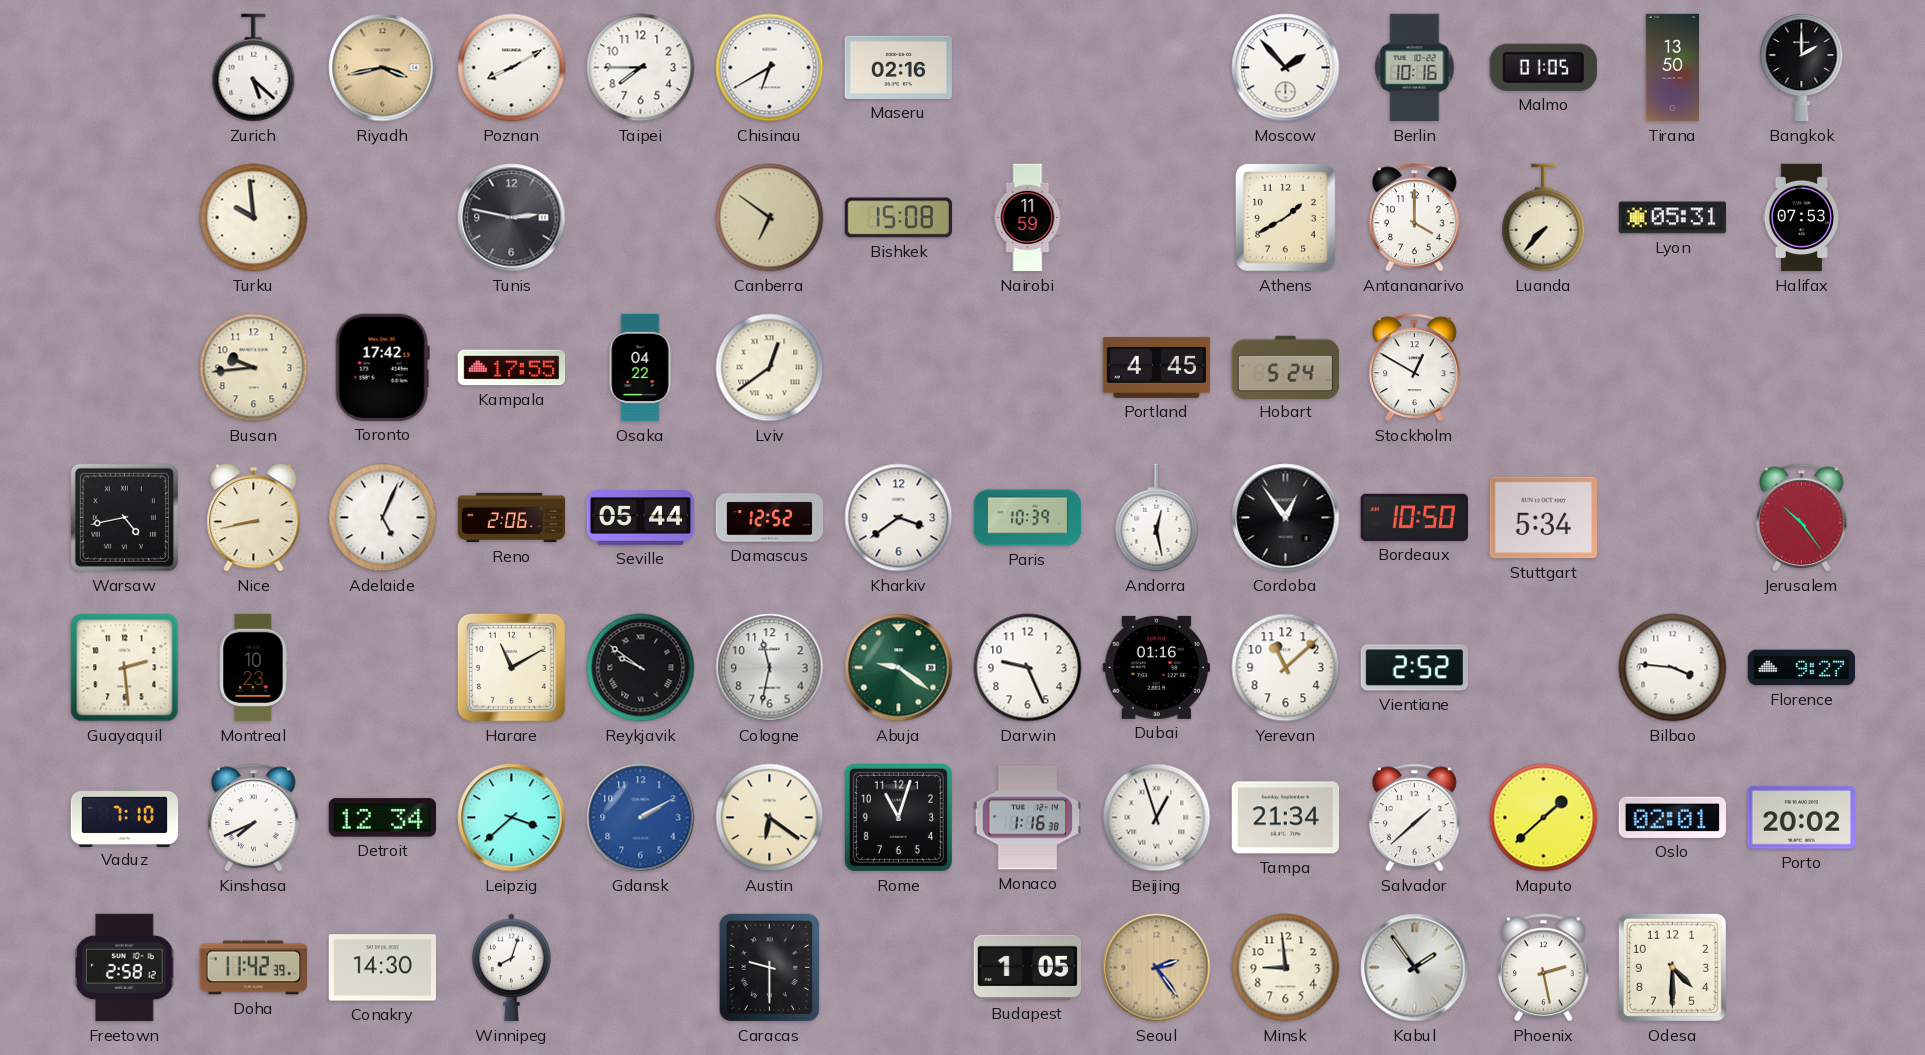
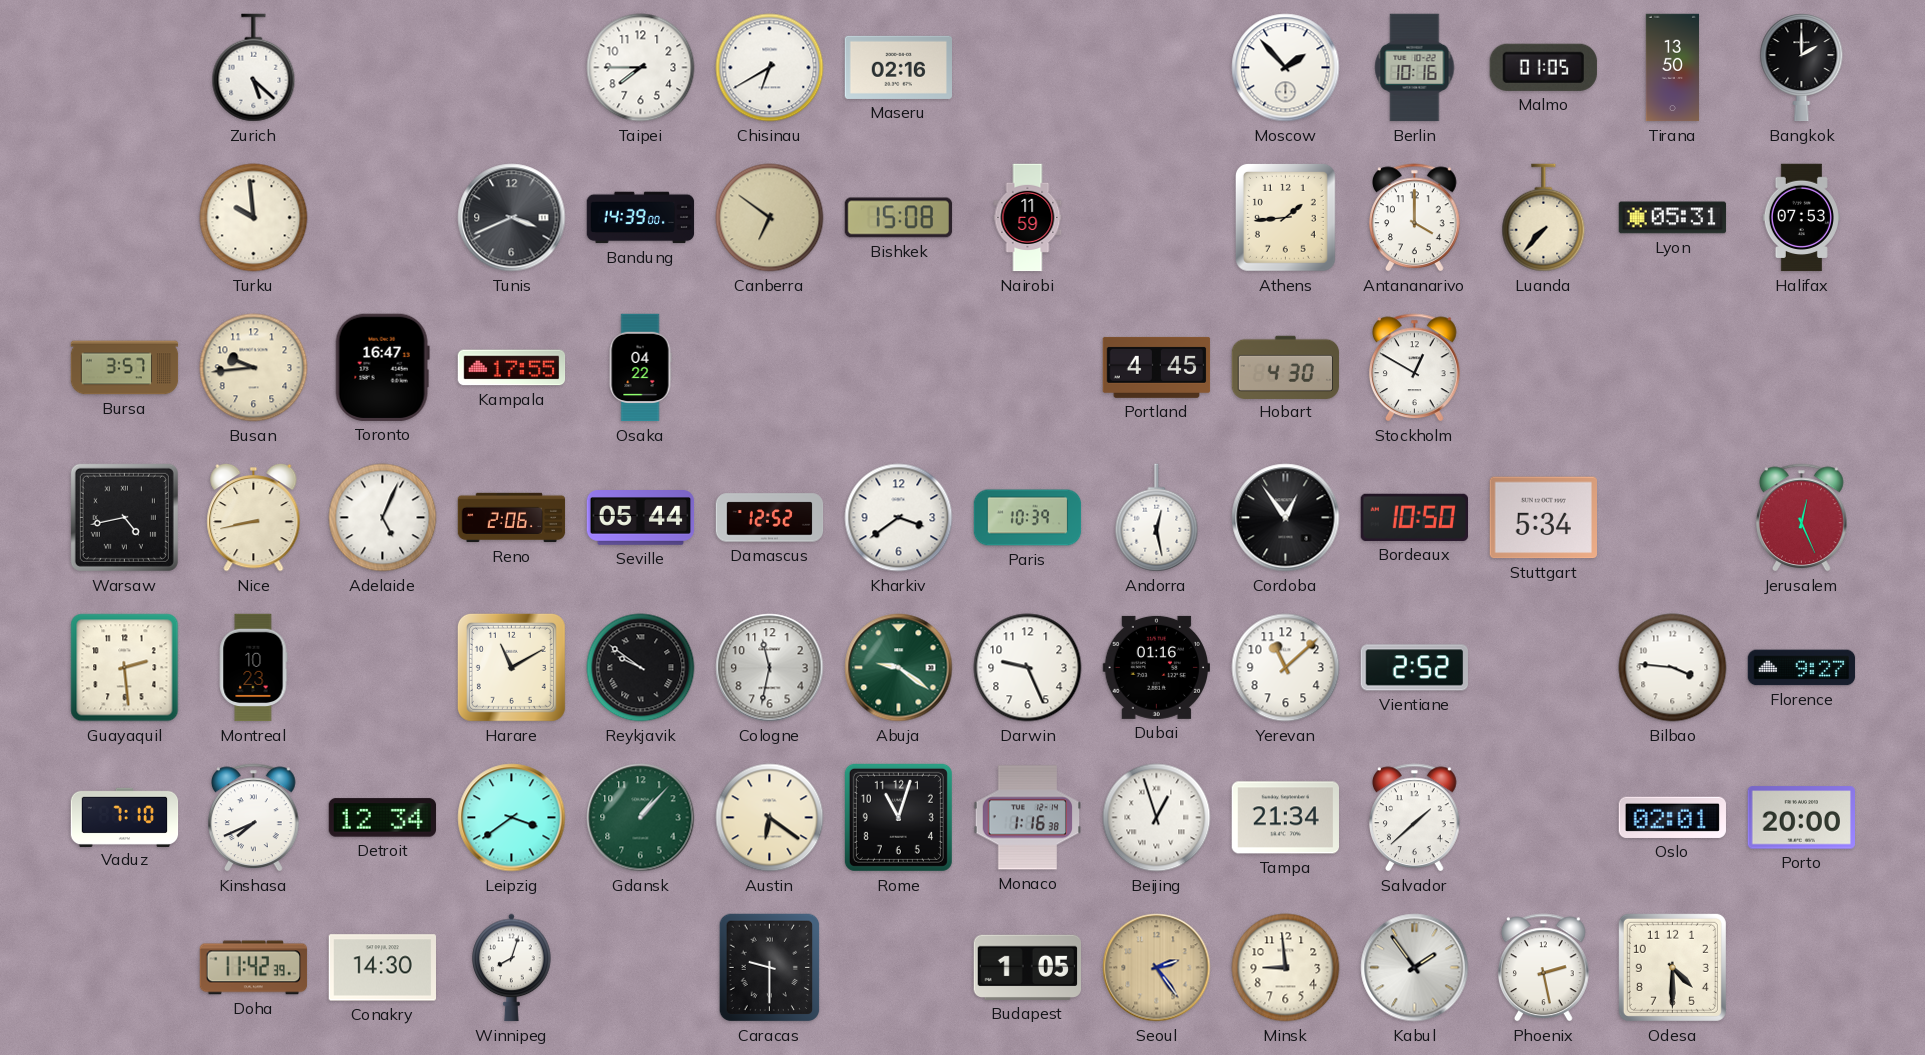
Riyadh: 3:43 -> none (383, 68)
Poznan: 8:10 -> none (512, 68)
Tunis: 2:47 -> 3:41 (512, 218)
Bandung: none -> 14:39 (641, 218)
Athens: 1:40 -> 1:44 (1285, 217)
Bursa: none -> 3:57 (125, 368)
Toronto: 17:42 -> 16:47 (382, 367)
Lviv: 12:39 -> none (770, 368)
Hobart: 5:24 -> 4:30 (1285, 367)
Jerusalem: 10:24 -> 12:26 (1802, 518)
Leipzig: 3:38 -> 3:39 (512, 818)
Gdansk: 2:10 -> 1:07 (641, 818)
Gdansk dial: blue -> green (641, 818)
Maputo: 1:38 -> none (1544, 818)
Porto: 20:02 -> 20:00 (1801, 818)
Freetown: 2:58 -> none (125, 968)
